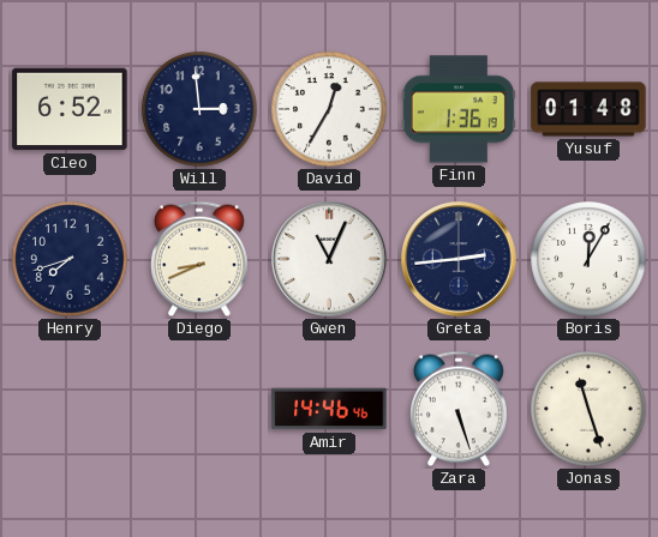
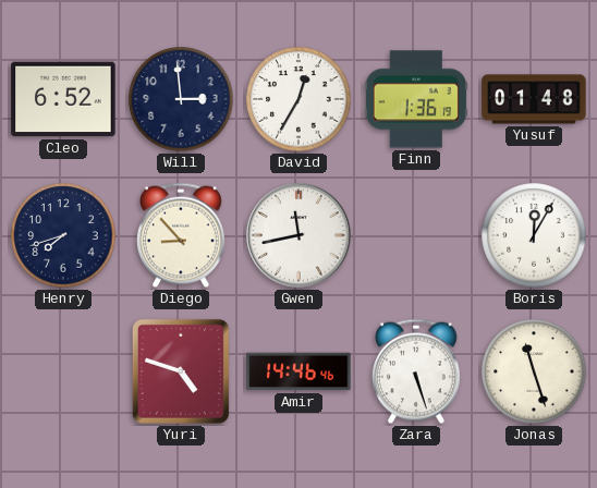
Diego: 8:41 -> 8:53 (181, 235)
Gwen: 11:04 -> 11:43 (298, 235)
Greta: 2:44 -> none (459, 259)
Yuri: none -> 4:48 (181, 371)
